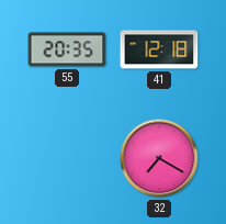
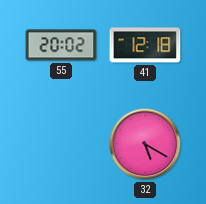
55: 20:35 -> 20:02 (61, 45)
32: 7:20 -> 5:20 (145, 144)
